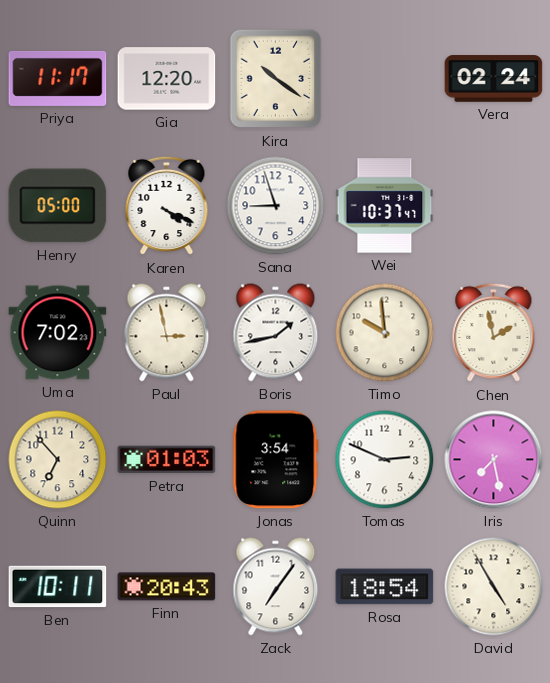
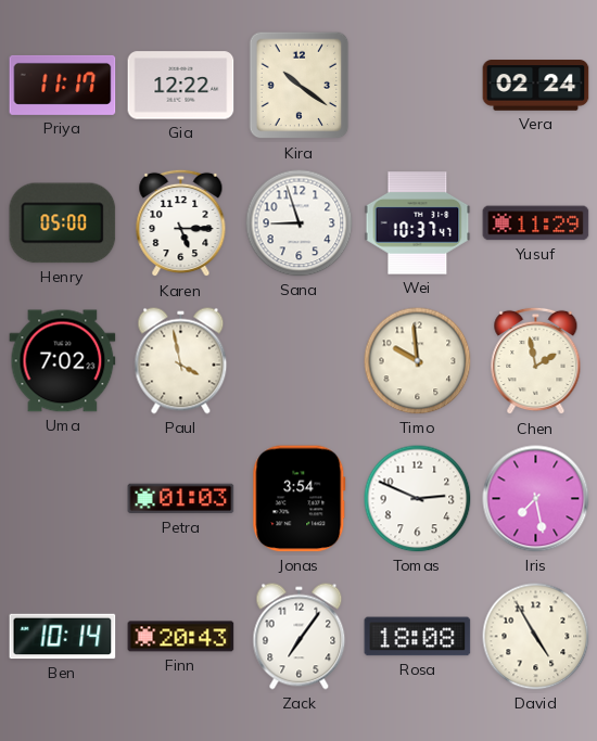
Gia: 12:20 -> 12:22 (181, 86)
Karen: 4:19 -> 5:15 (181, 223)
Yusuf: none -> 11:29 (536, 223)
Paul: 2:58 -> 3:58 (181, 361)
Boris: 1:43 -> none (276, 333)
Quinn: 6:53 -> none (58, 460)
Ben: 10:11 -> 10:14 (63, 637)
Rosa: 18:54 -> 18:08 (418, 637)
